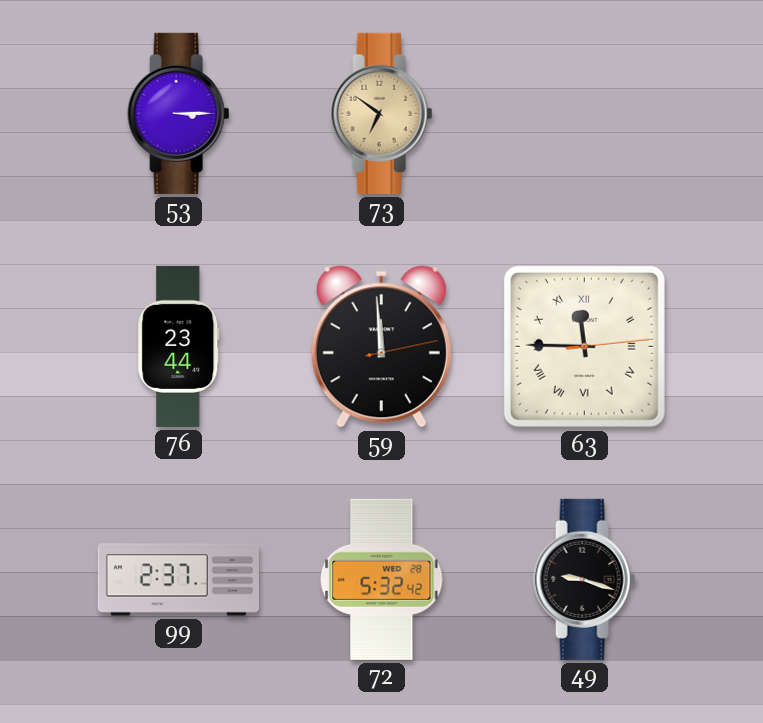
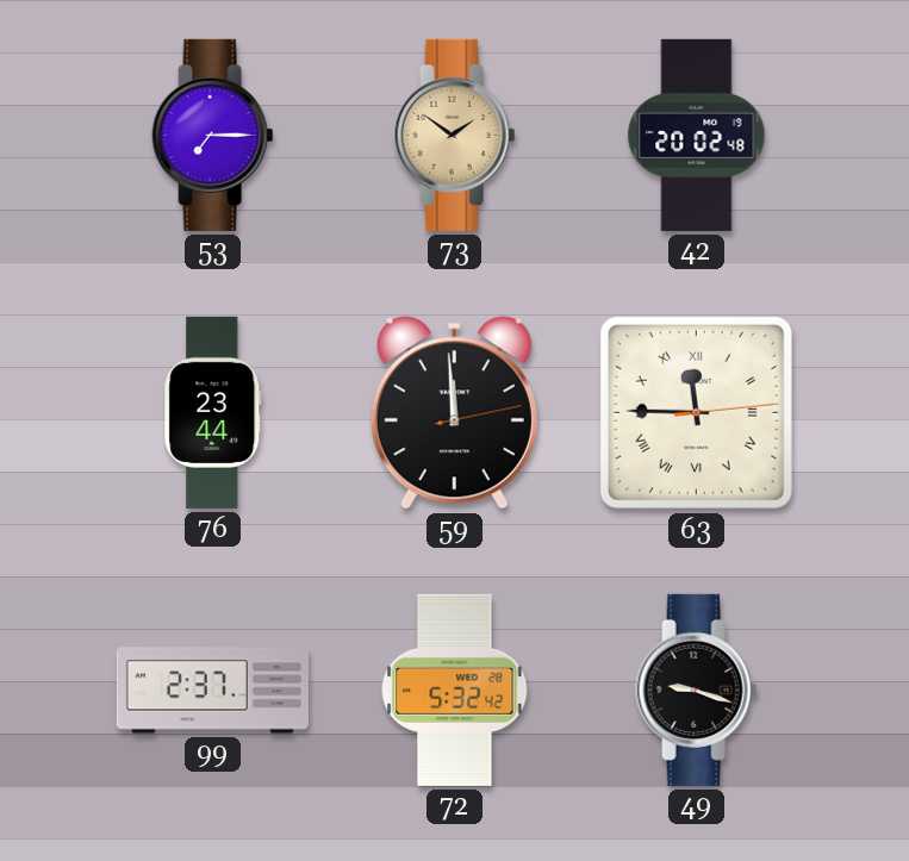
53: 3:15 -> 7:15 (213, 135)
73: 6:51 -> 1:51 (455, 135)
42: none -> 20:02 (697, 135)
